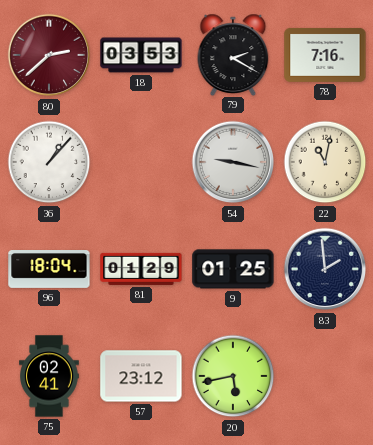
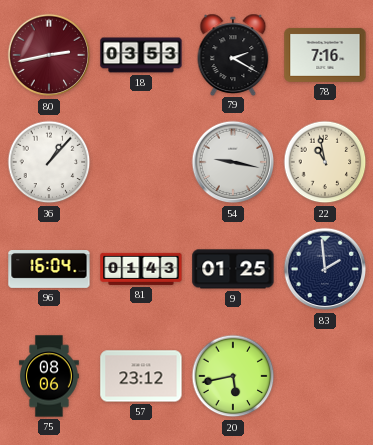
80: 2:38 -> 2:43 (49, 55)
22: 11:02 -> 10:58 (325, 162)
96: 18:04 -> 16:04 (49, 270)
81: 01:29 -> 01:43 (141, 269)
75: 02:41 -> 08:06 (50, 376)
